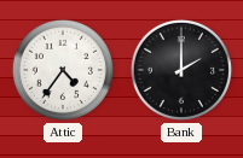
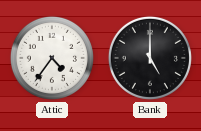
Bank: 2:00 -> 5:00 (150, 58)
